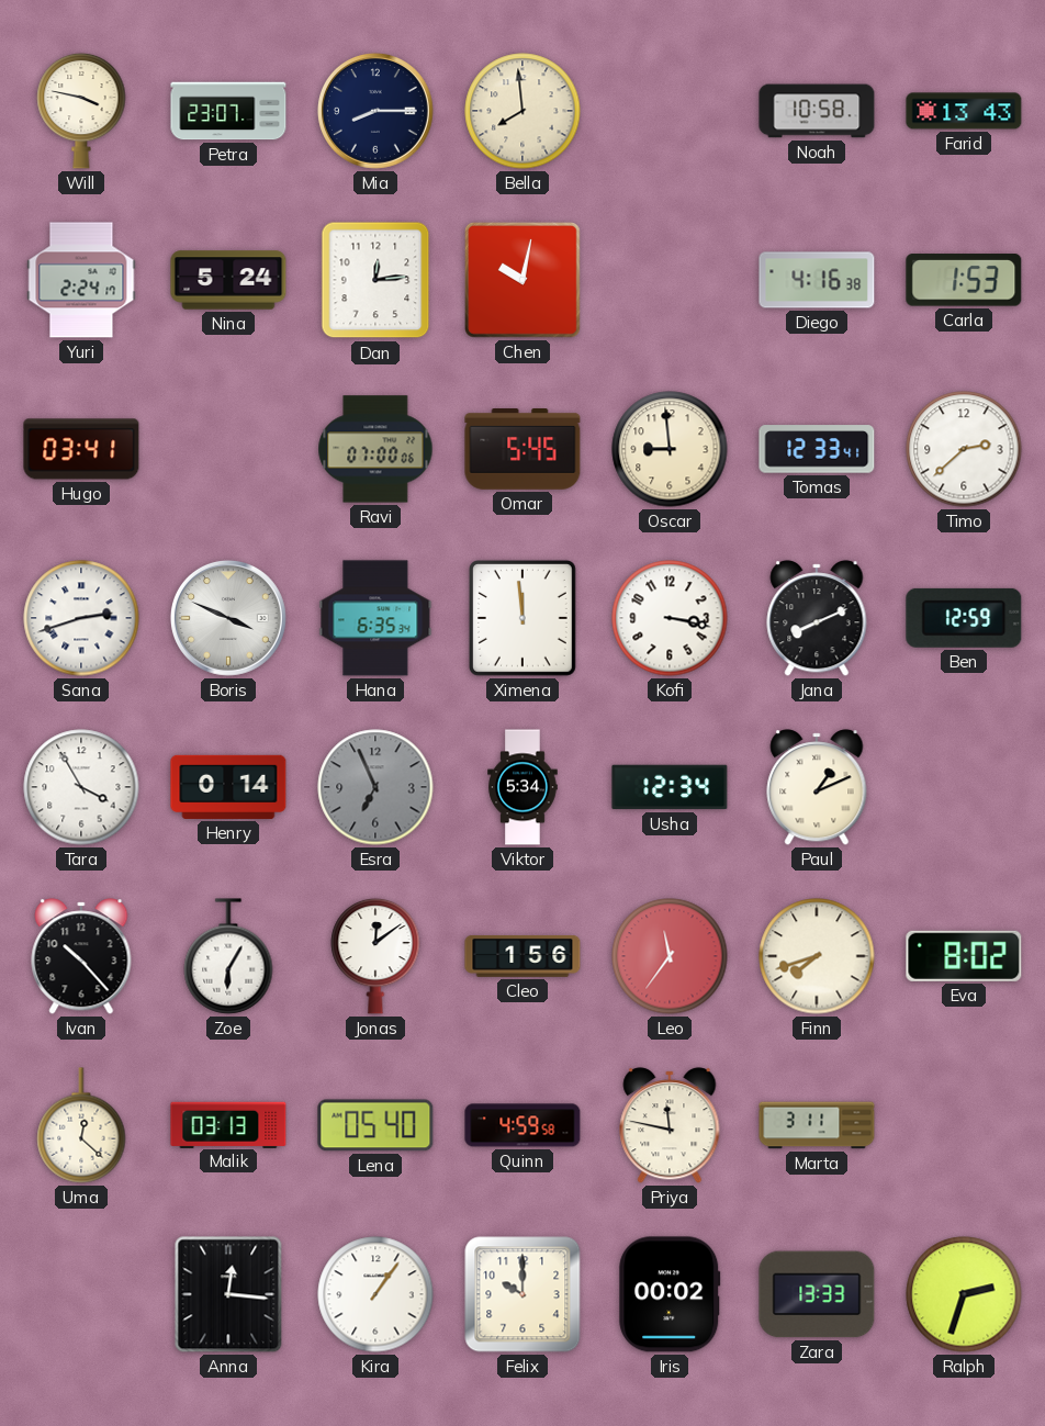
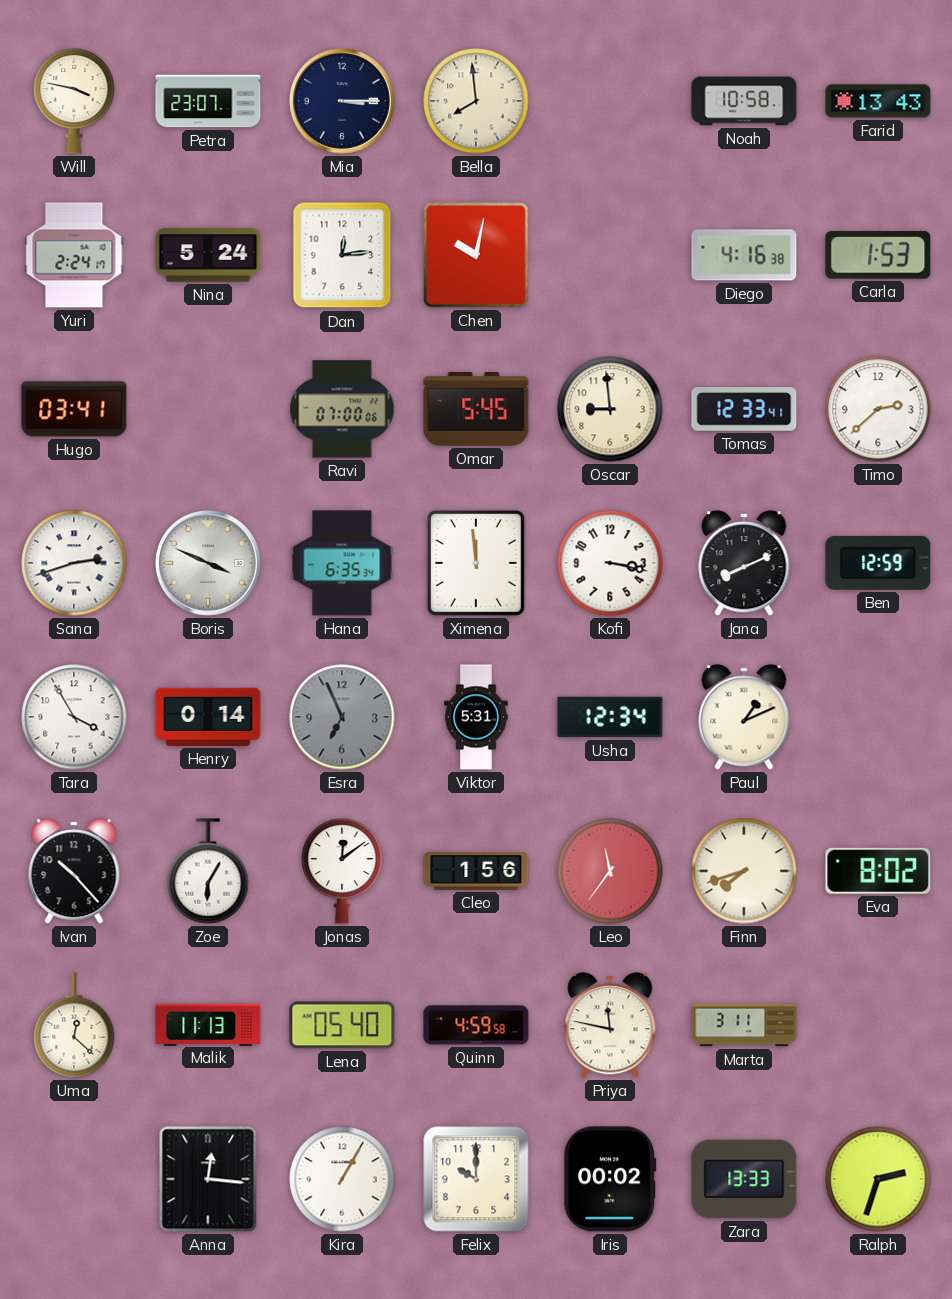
Mia: 8:15 -> 3:15 (342, 101)
Viktor: 5:34 -> 5:31 (476, 717)
Malik: 03:13 -> 11:13 (208, 1024)
Kira: 1:06 -> 1:05 (342, 1179)
